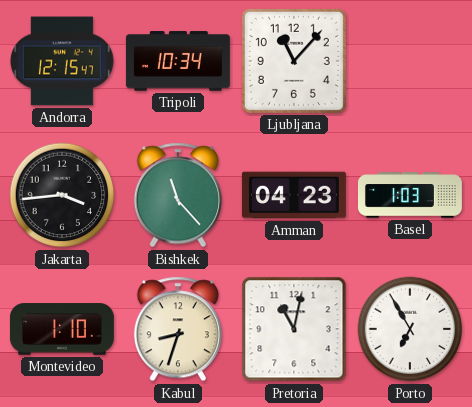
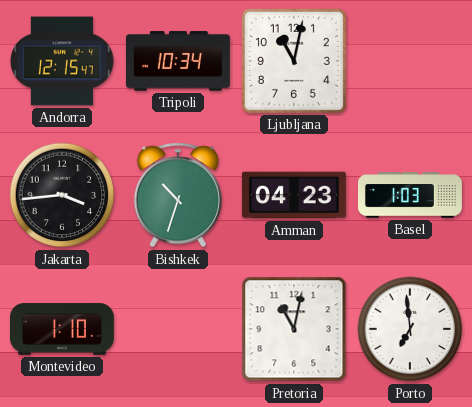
Ljubljana: 11:07 -> 11:02 (294, 61)
Bishkek: 11:23 -> 10:33 (178, 195)
Kabul: 8:33 -> none (178, 329)
Porto: 6:55 -> 6:59 (410, 329)
